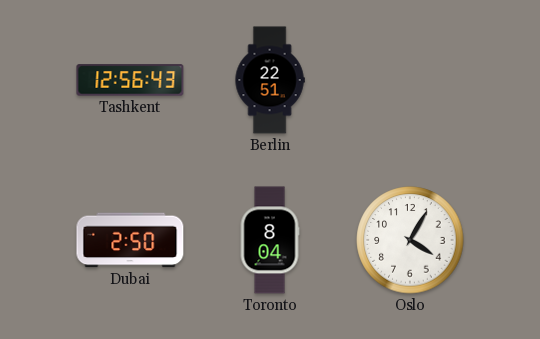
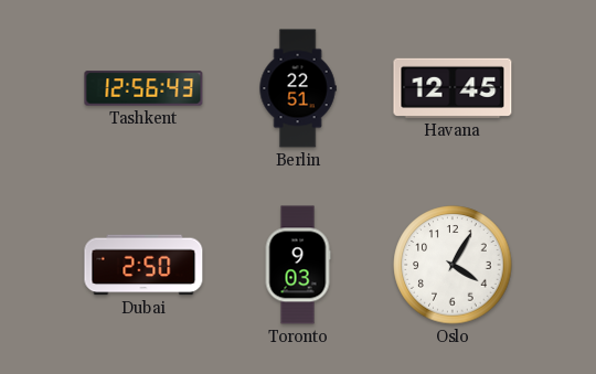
Havana: none -> 12:45 (453, 88)
Toronto: 8:04 -> 9:03 (298, 265)
